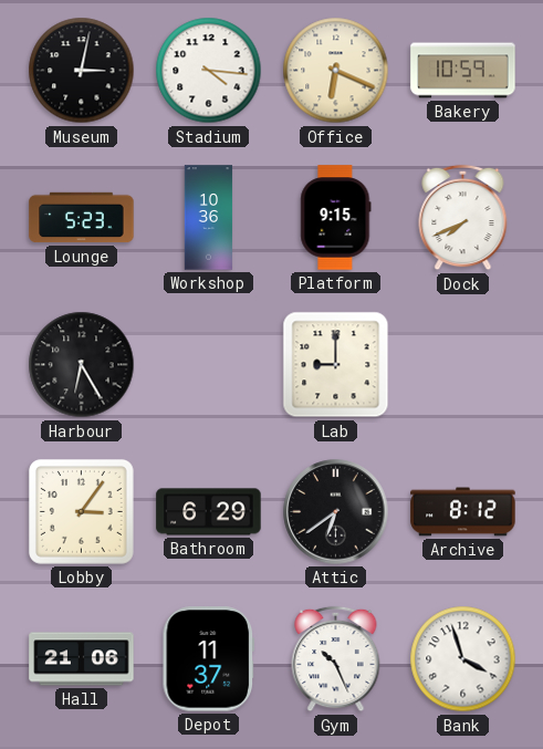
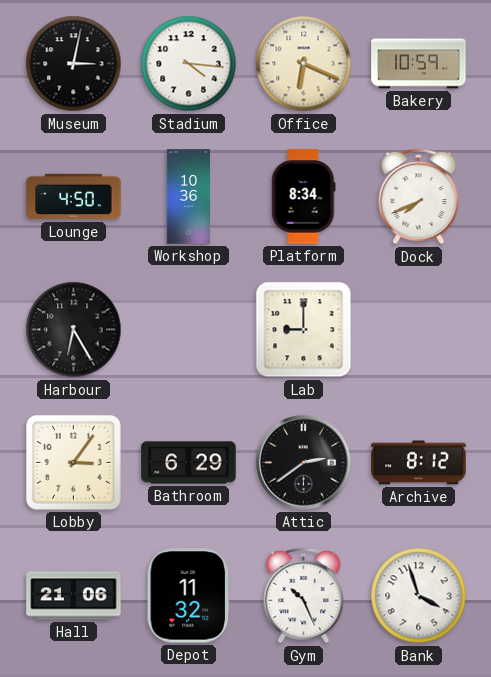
Lounge: 5:23 -> 4:50 (74, 197)
Platform: 9:15 -> 8:34 (304, 197)
Attic: 6:39 -> 2:39 (304, 463)
Depot: 11:37 -> 11:32 (188, 596)
